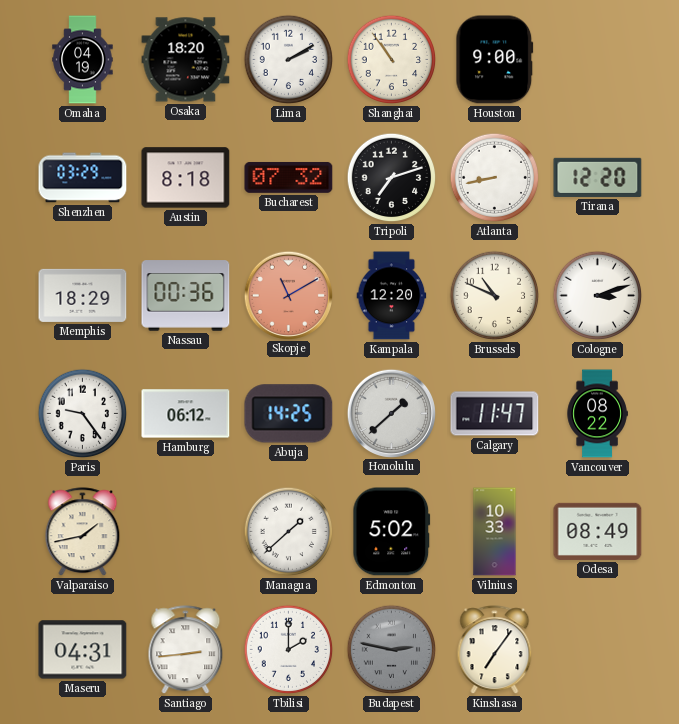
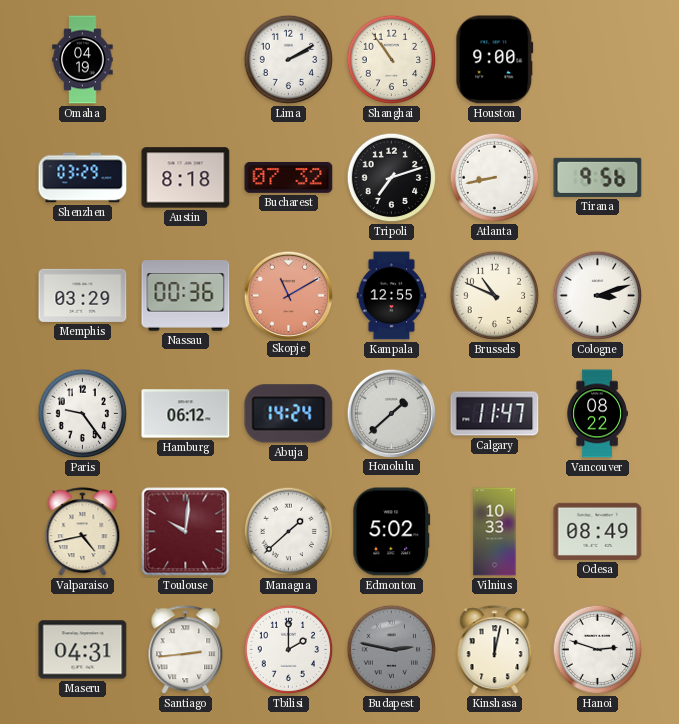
Osaka: 18:20 -> none (186, 60)
Tirana: 12:20 -> 9:56 (598, 177)
Memphis: 18:29 -> 03:29 (83, 295)
Kampala: 12:20 -> 12:55 (392, 296)
Abuja: 14:25 -> 14:24 (289, 414)
Valparaiso: 1:43 -> 4:43 (83, 532)
Toulouse: none -> 10:01 (186, 532)
Kinshasa: 7:06 -> 12:02 (495, 650)
Hanoi: none -> 2:48 (598, 650)
